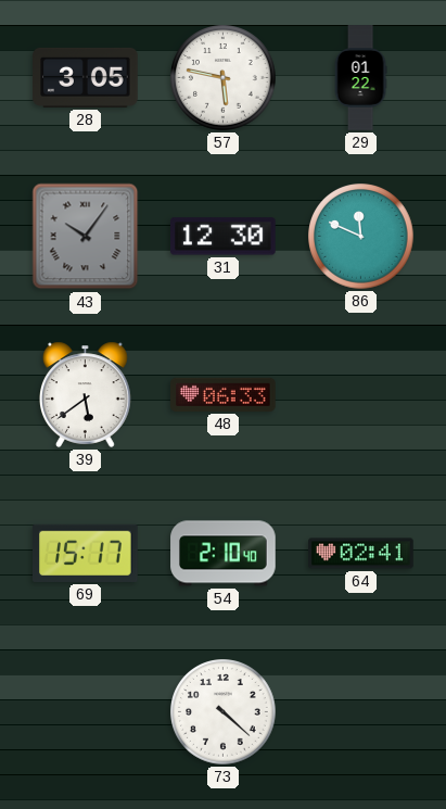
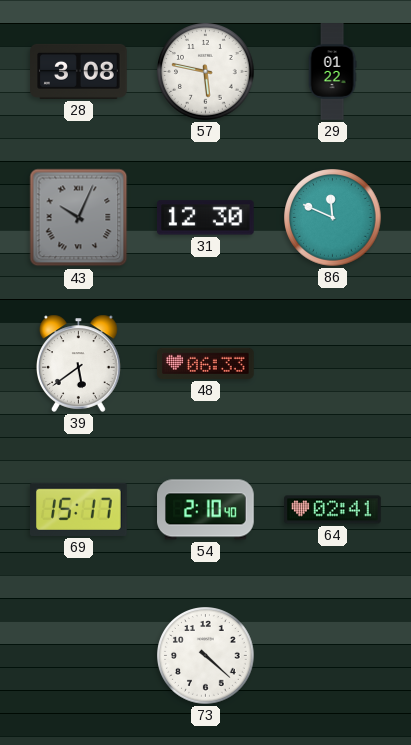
28: 3:05 -> 3:08 (79, 71)
43: 10:06 -> 10:04 (79, 218)
